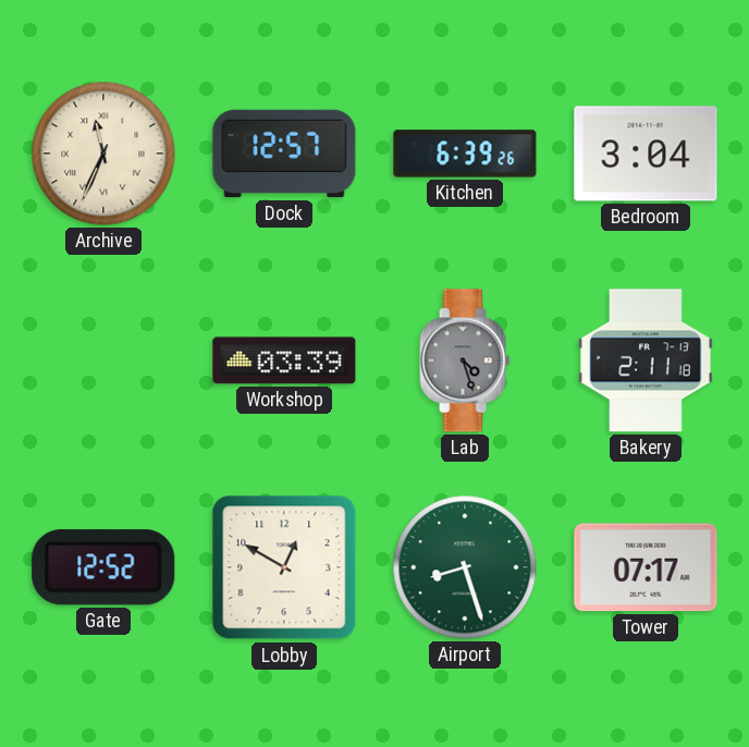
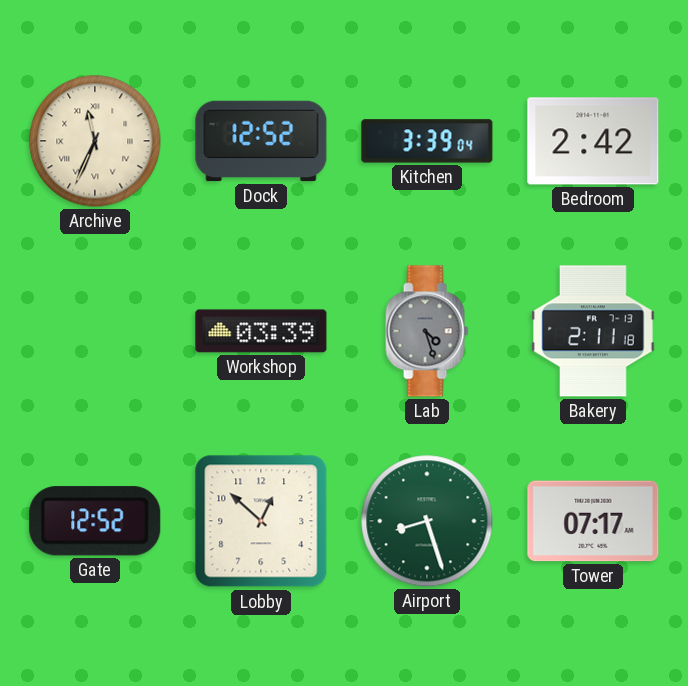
Dock: 12:57 -> 12:52 (261, 141)
Kitchen: 6:39 -> 3:39 (427, 141)
Bedroom: 3:04 -> 2:42 (593, 141)
Lobby: 12:50 -> 12:52 (261, 521)
